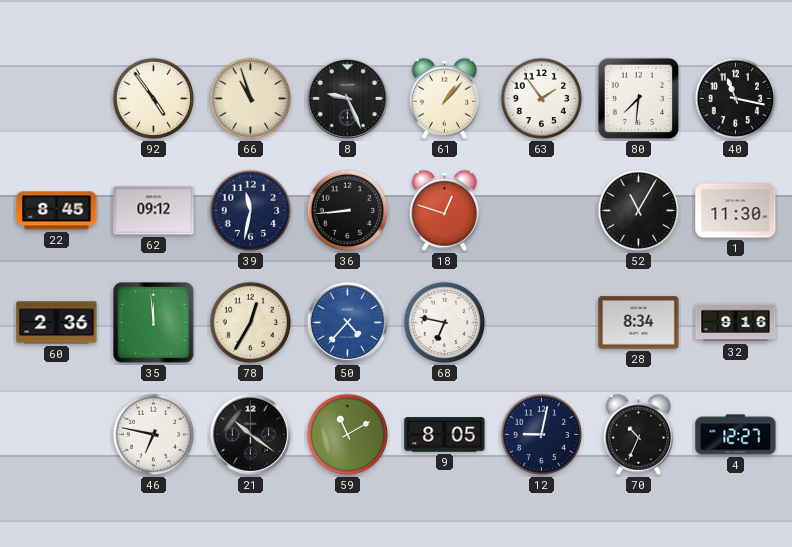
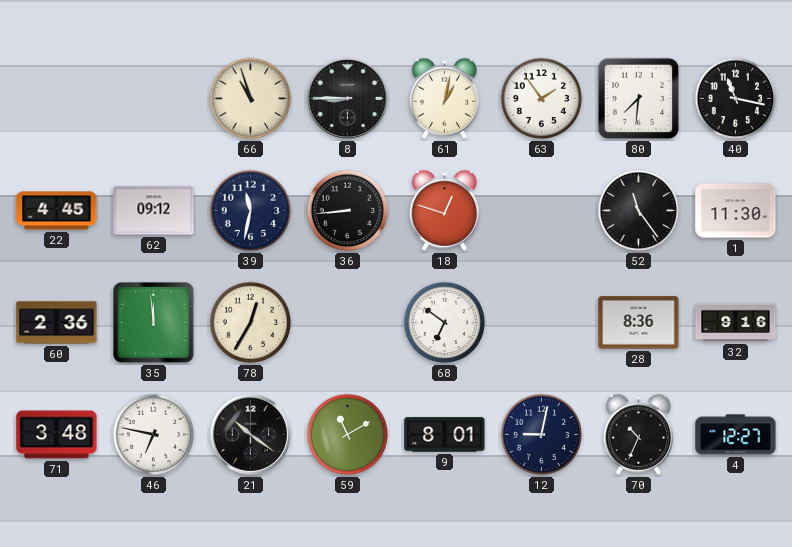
92: 4:54 -> none (154, 99)
8: 9:26 -> 8:45 (347, 98)
61: 1:07 -> 1:02 (444, 98)
22: 8:45 -> 4:45 (57, 211)
52: 11:05 -> 11:24 (639, 211)
50: 4:37 -> none (347, 322)
68: 6:47 -> 6:51 (445, 323)
28: 8:34 -> 8:36 (639, 323)
71: none -> 3:48 (57, 435)
9: 8:05 -> 8:01 (445, 435)
